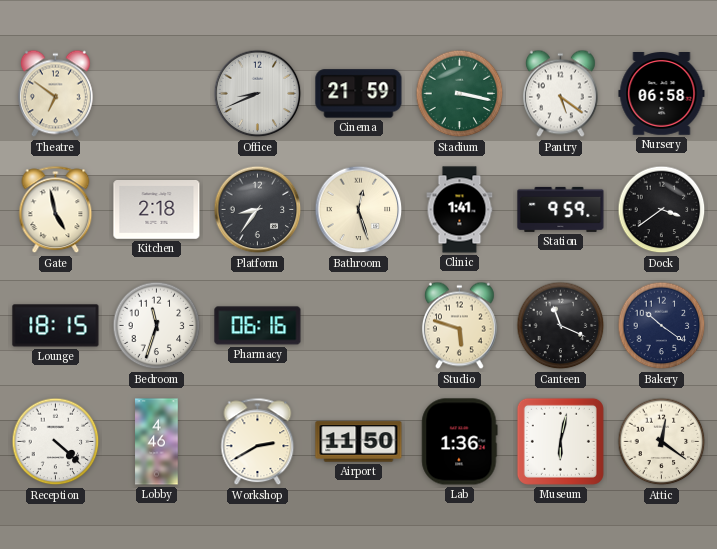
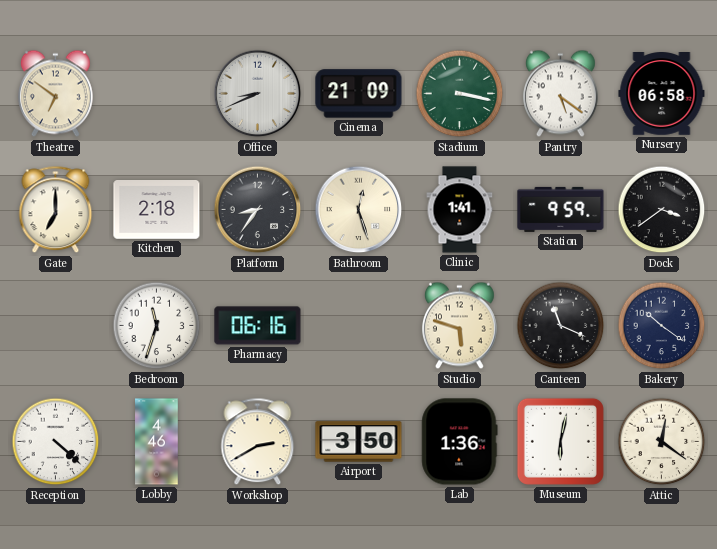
Cinema: 21:59 -> 21:09 (359, 94)
Gate: 4:58 -> 7:00 (56, 210)
Lounge: 18:15 -> none (56, 326)
Airport: 11:50 -> 3:50 (359, 442)
